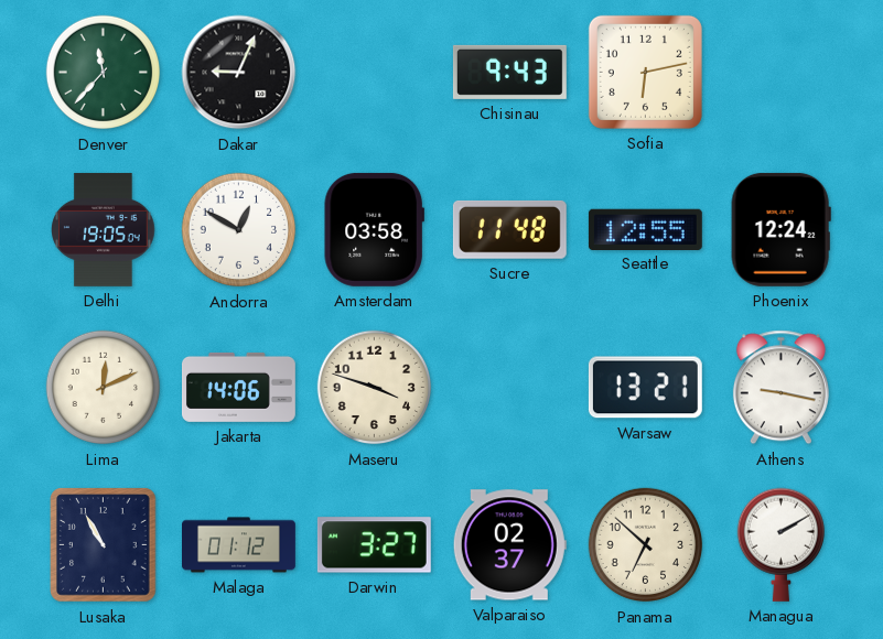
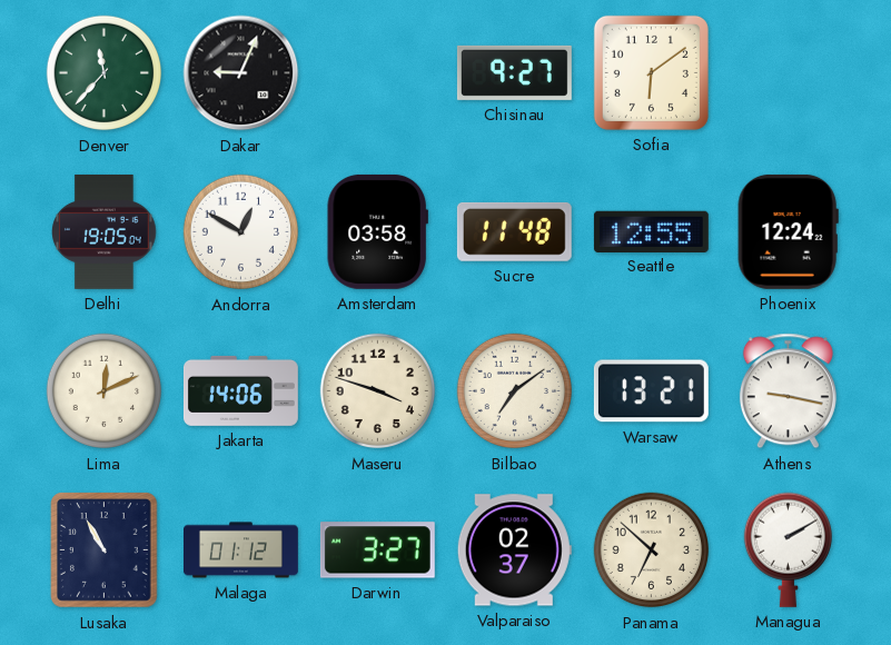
Chisinau: 9:43 -> 9:27 (514, 72)
Sofia: 6:13 -> 6:09 (651, 72)
Bilbao: none -> 7:09 (515, 391)
